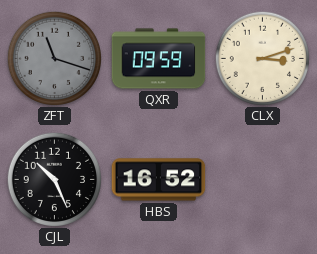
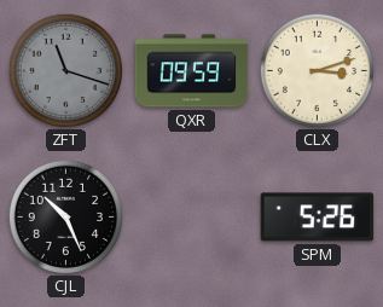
HBS: 16:52 -> none (159, 180)
SPM: none -> 5:26 (318, 218)
